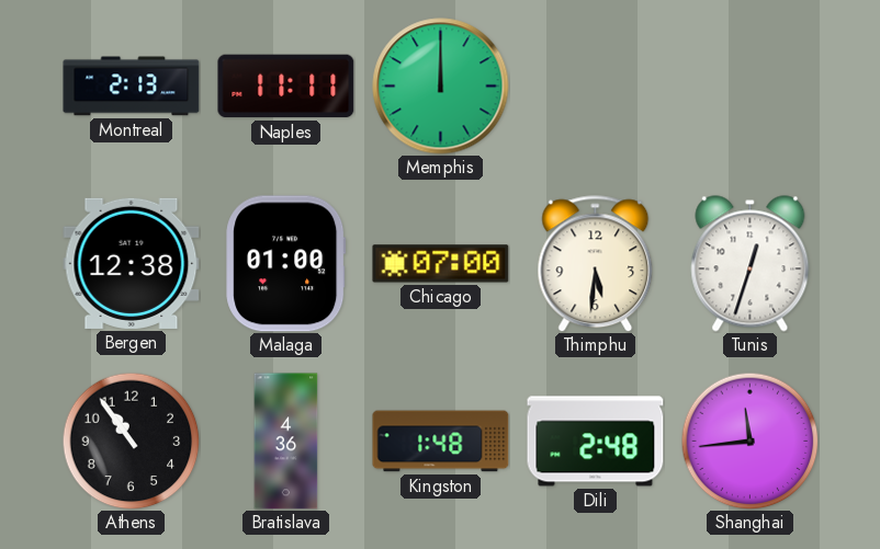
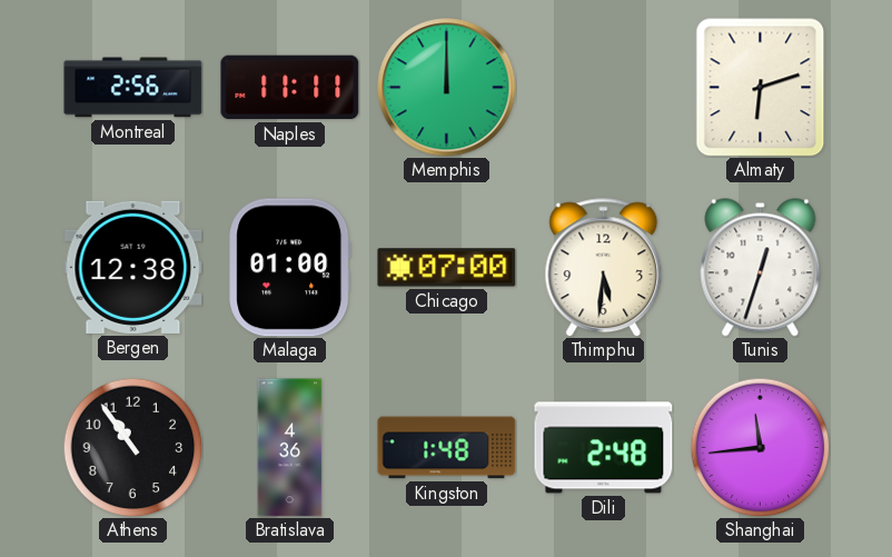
Montreal: 2:13 -> 2:56 (133, 88)
Almaty: none -> 6:12 (761, 87)
